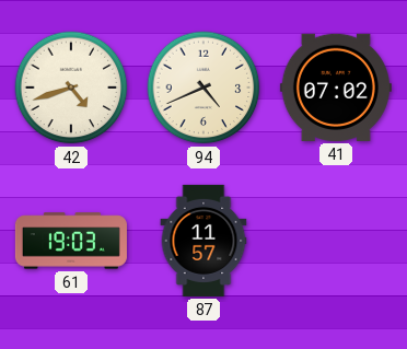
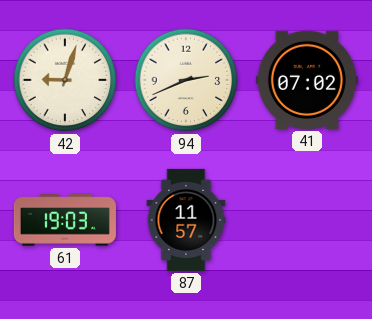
42: 4:42 -> 9:03 (65, 80)
94: 4:41 -> 2:41 (186, 80)
